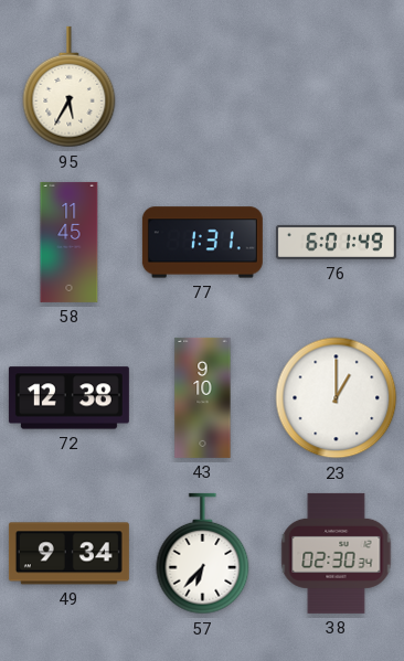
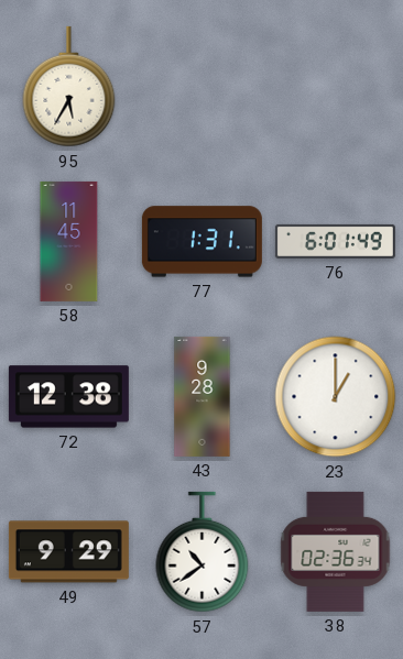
43: 9:10 -> 9:28 (203, 396)
49: 9:34 -> 9:29 (68, 552)
57: 6:37 -> 10:39 (203, 552)
38: 02:30 -> 02:36 (336, 551)
